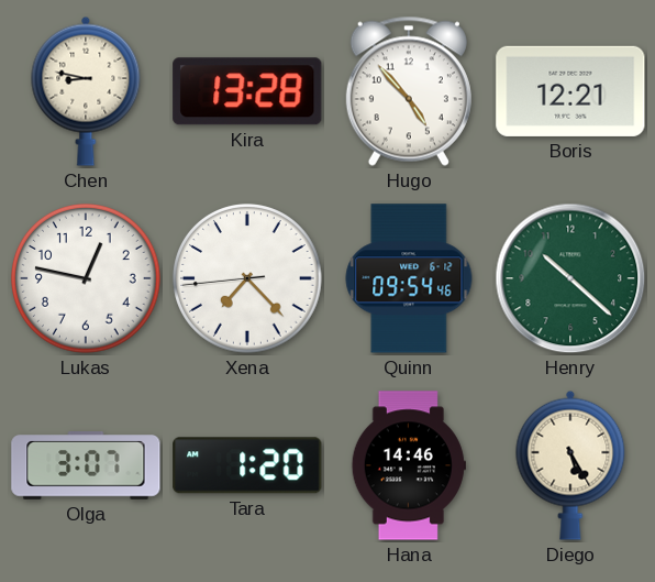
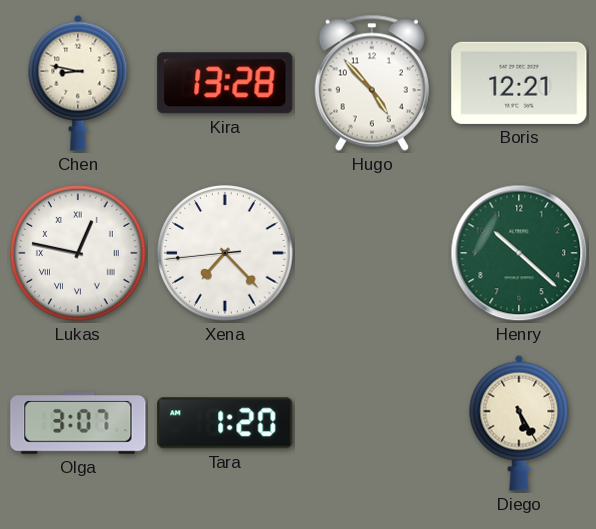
Lukas numerals: Arabic -> Roman (79, 254)
Quinn: 09:54 -> none (409, 278)
Hana: 14:46 -> none (409, 465)
